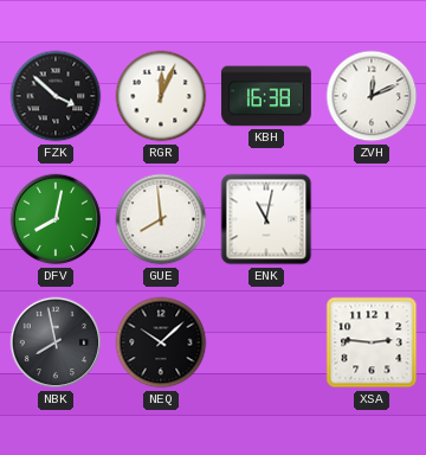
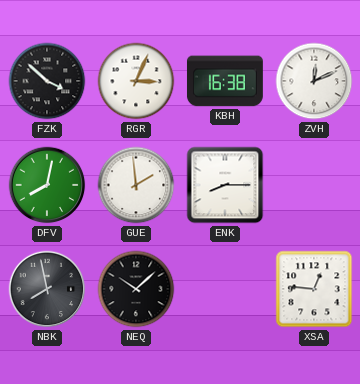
RGR: 12:04 -> 3:04 (136, 81)
GUE: 7:59 -> 1:59 (136, 185)
ENK: 11:02 -> 8:15 (225, 185)
XSA: 2:46 -> 12:46 (314, 289)
